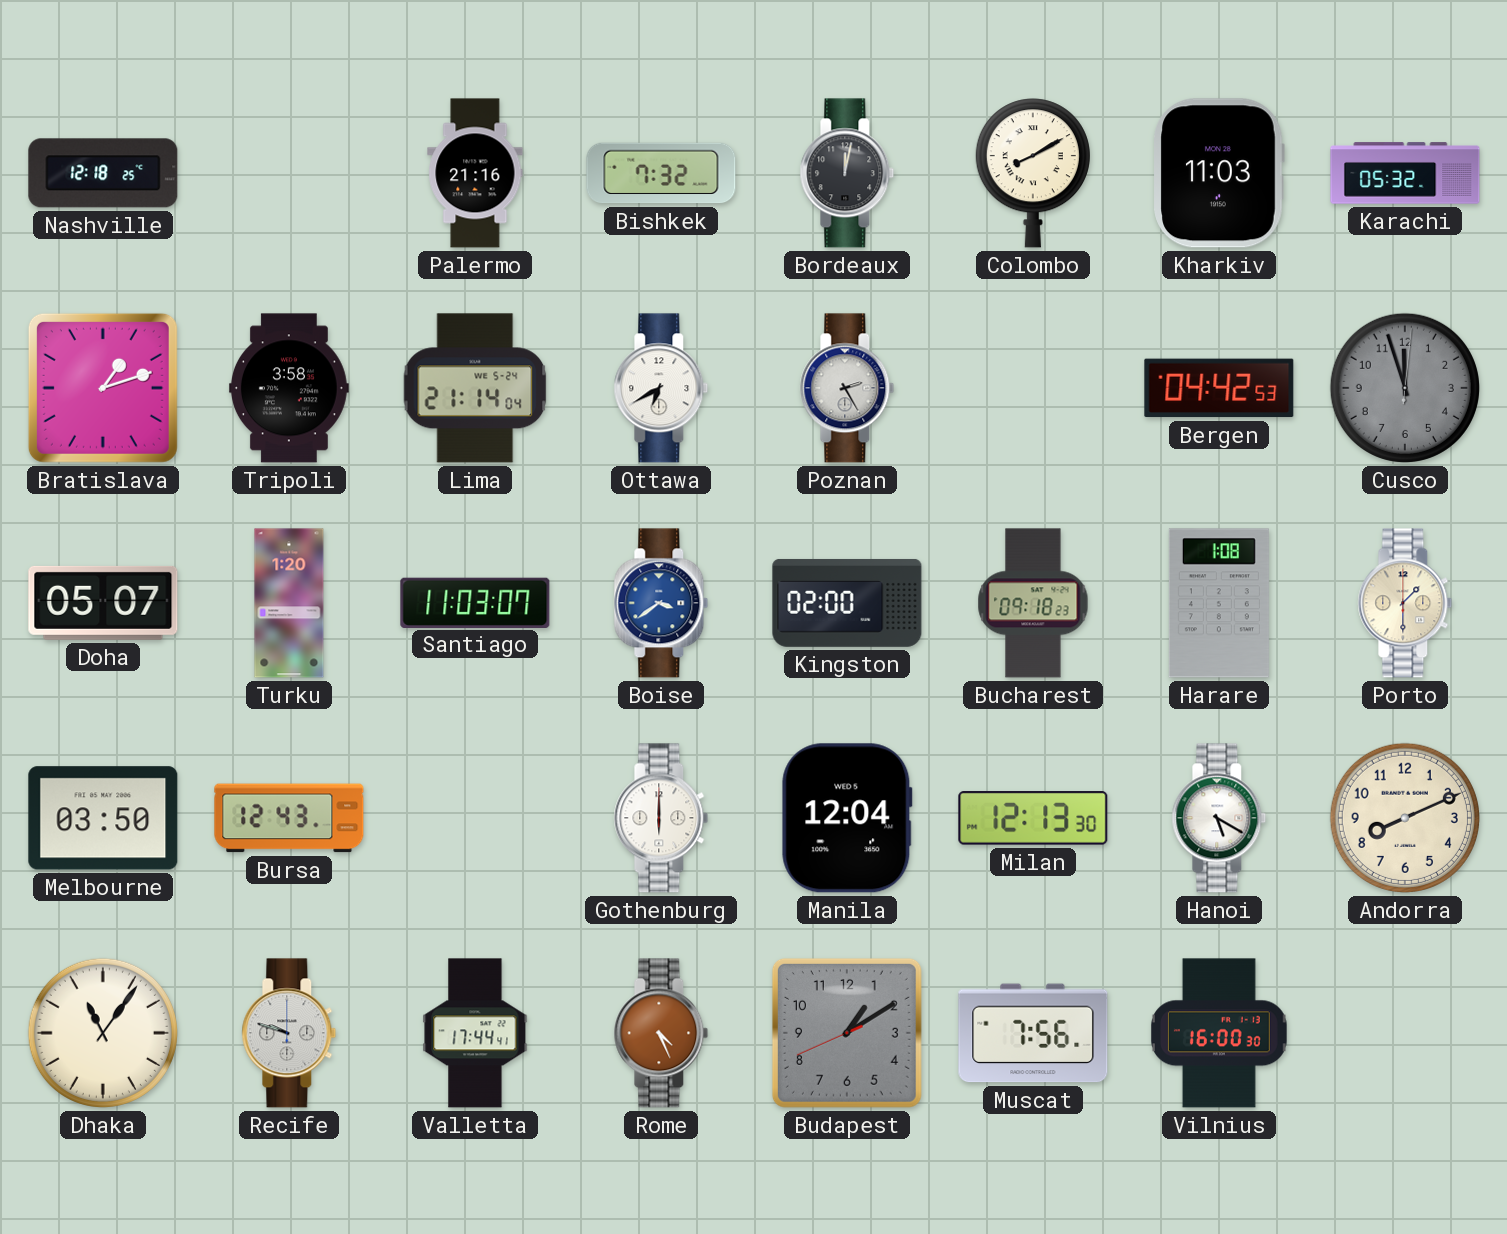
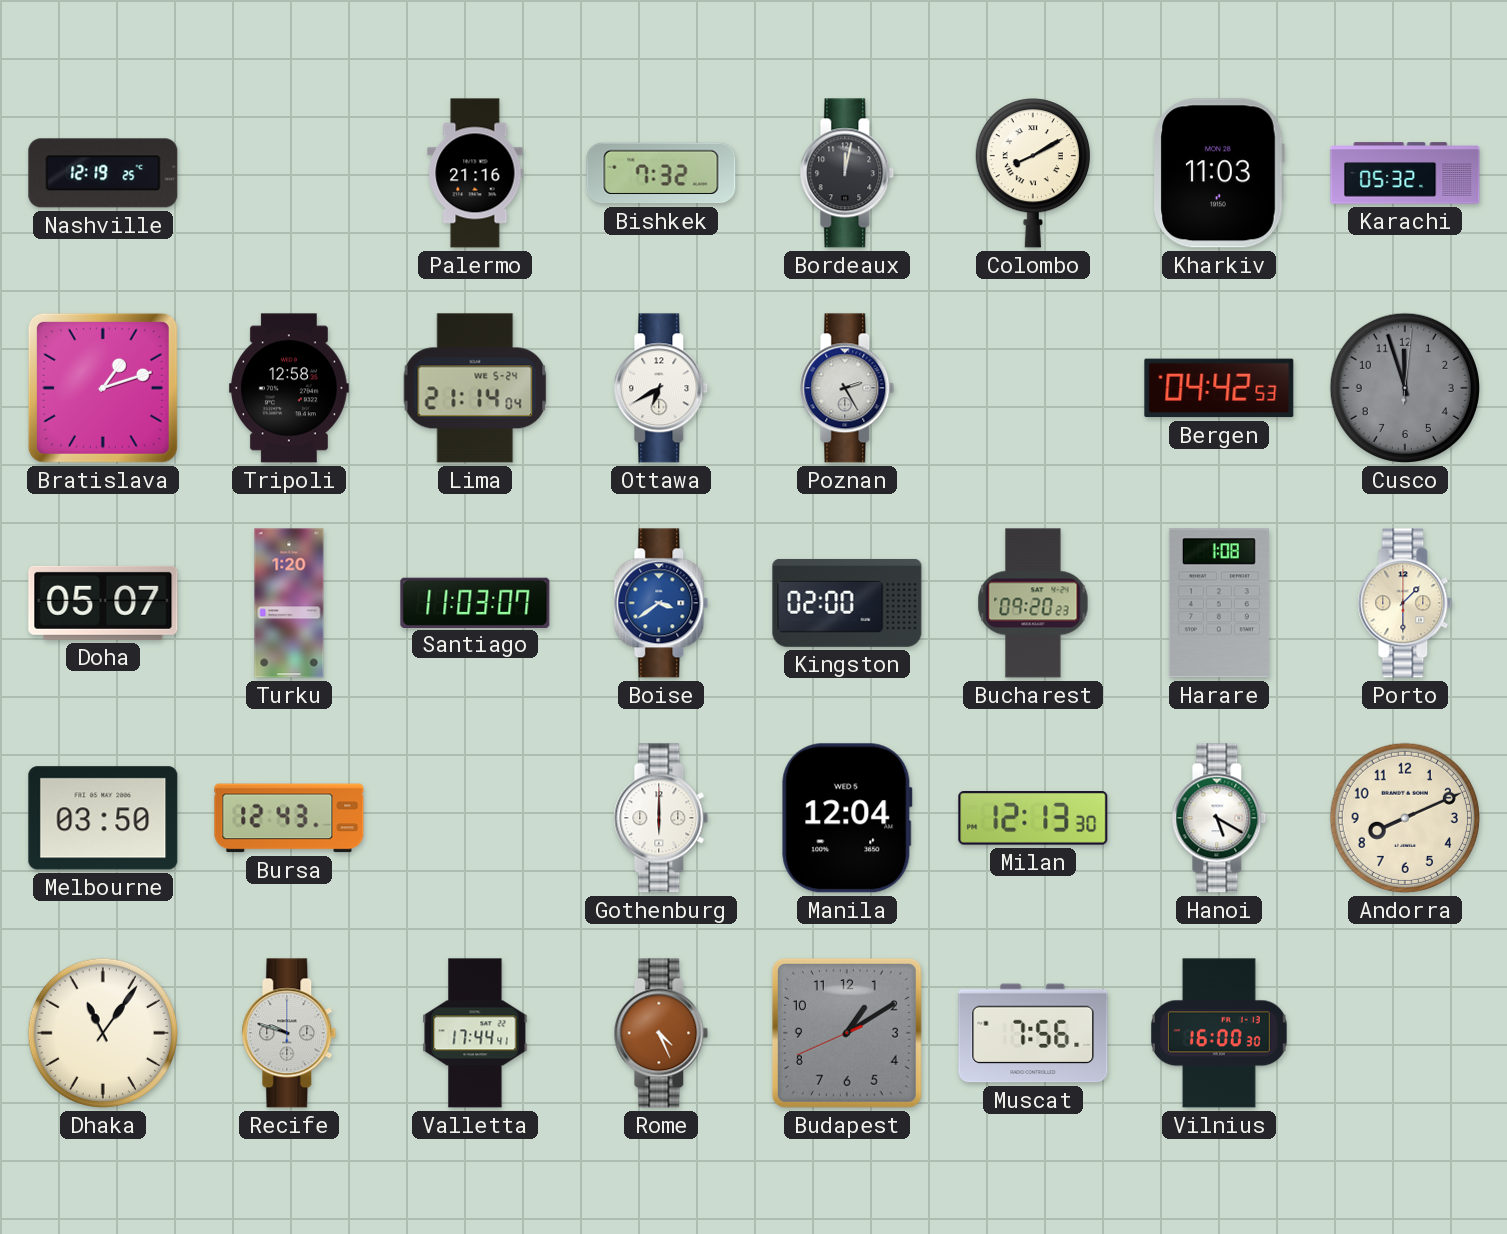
Nashville: 12:18 -> 12:19 (103, 173)
Tripoli: 3:58 -> 12:58 (289, 388)
Bucharest: 09:18 -> 09:20 (1033, 603)
